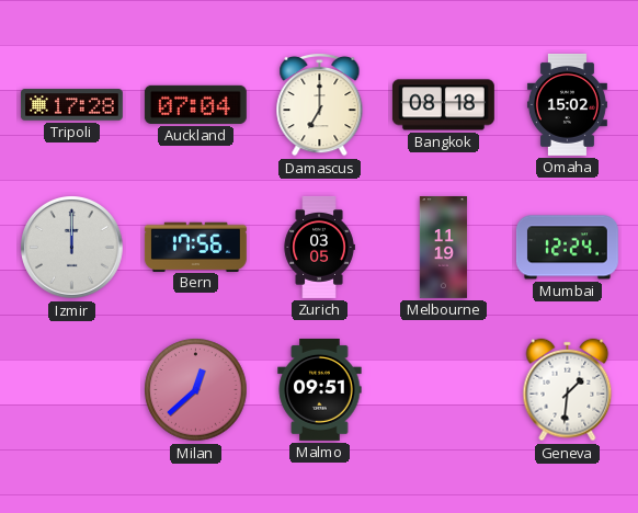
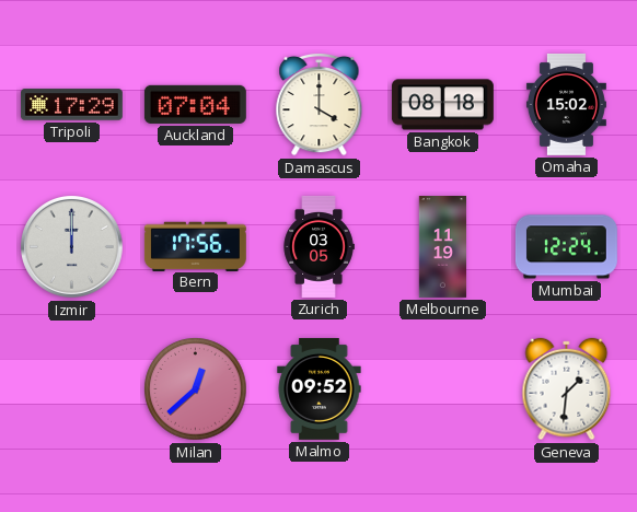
Tripoli: 17:28 -> 17:29 (71, 105)
Damascus: 7:00 -> 4:00 (320, 104)
Malmo: 09:51 -> 09:52 (320, 388)
